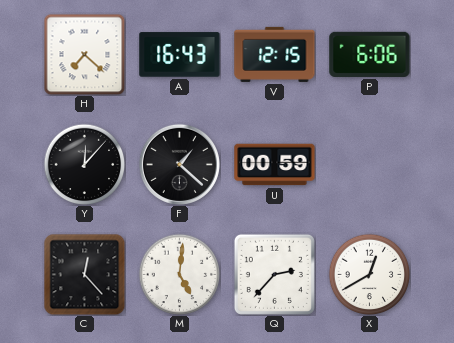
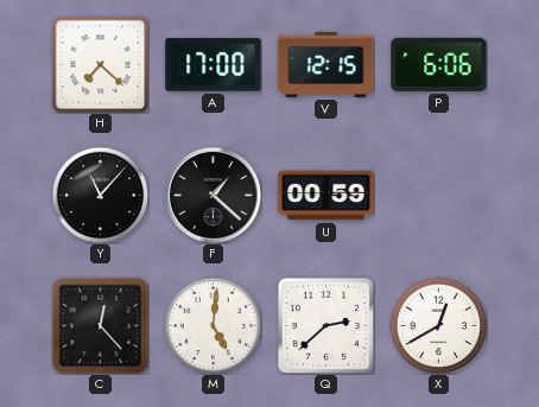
A: 16:43 -> 17:00 (214, 65)
Y: 12:07 -> 11:07 (100, 195)
Q: 2:37 -> 2:38 (325, 325)
